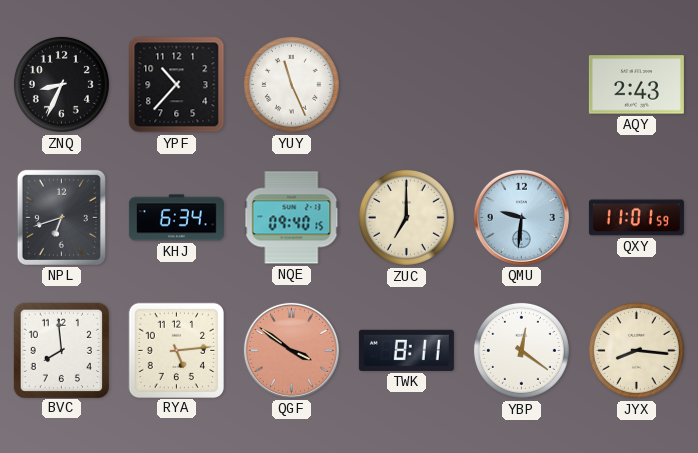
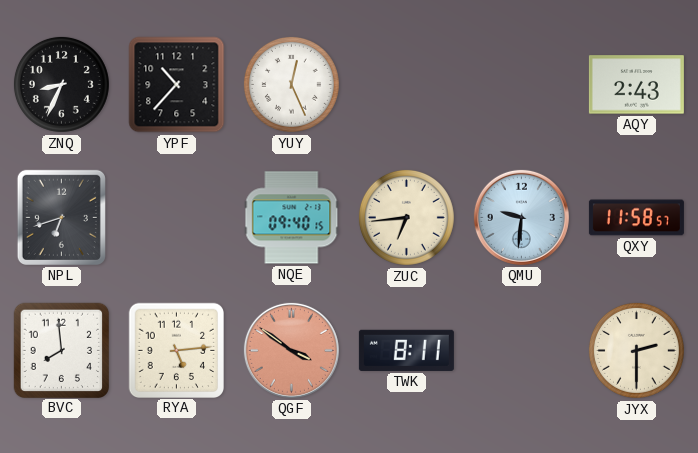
YUY: 11:26 -> 12:26 (291, 84)
KHJ: 6:34 -> none (176, 218)
ZUC: 7:00 -> 6:44 (406, 217)
QXY: 11:01 -> 11:58 (636, 218)
YBP: 12:21 -> none (521, 350)
JYX: 8:16 -> 2:30 (636, 350)
